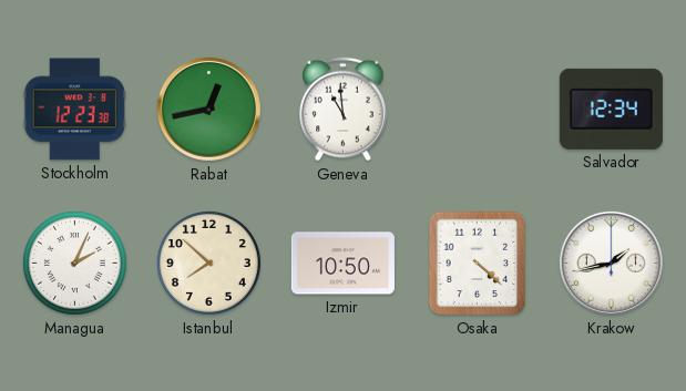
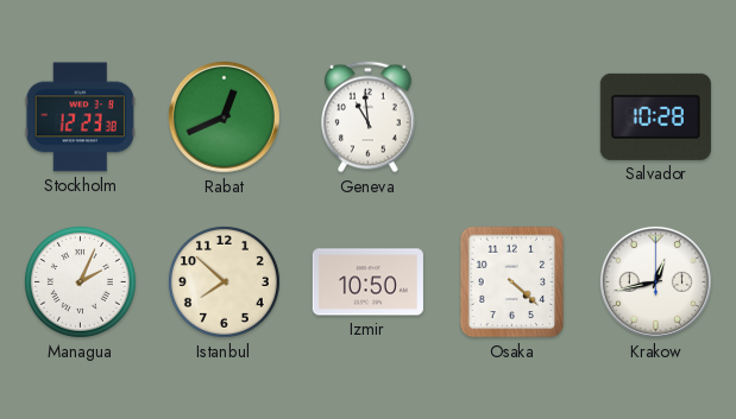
Rabat: 12:43 -> 12:41 (224, 116)
Salvador: 12:34 -> 10:28 (655, 116)
Krakow: 1:43 -> 12:43 (655, 281)
